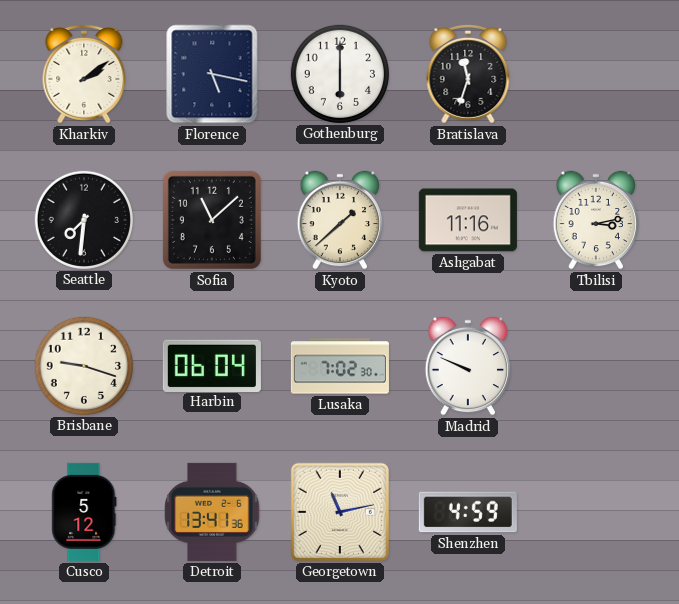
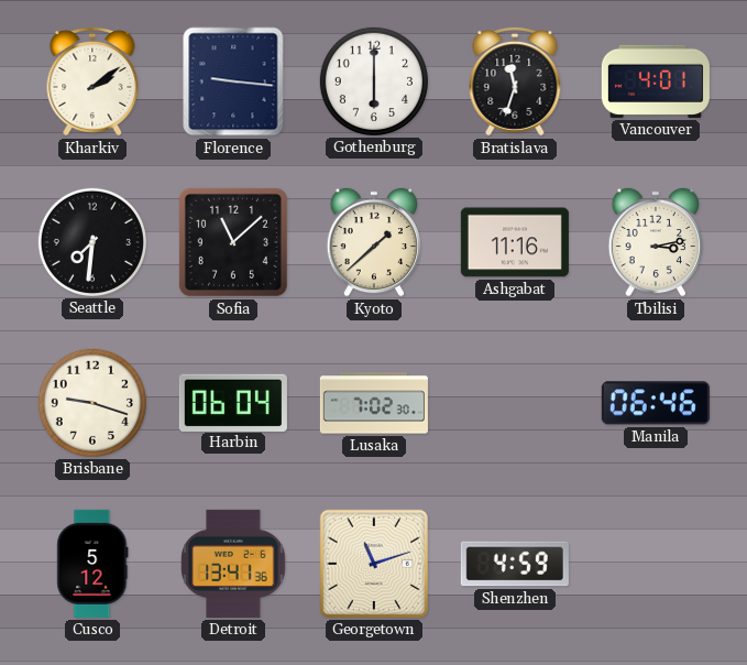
Florence: 5:17 -> 9:16 (233, 81)
Vancouver: none -> 4:01 (656, 81)
Madrid: 9:49 -> none (468, 366)
Manila: none -> 06:46 (656, 403)
Georgetown: 11:13 -> 11:12 (374, 564)
